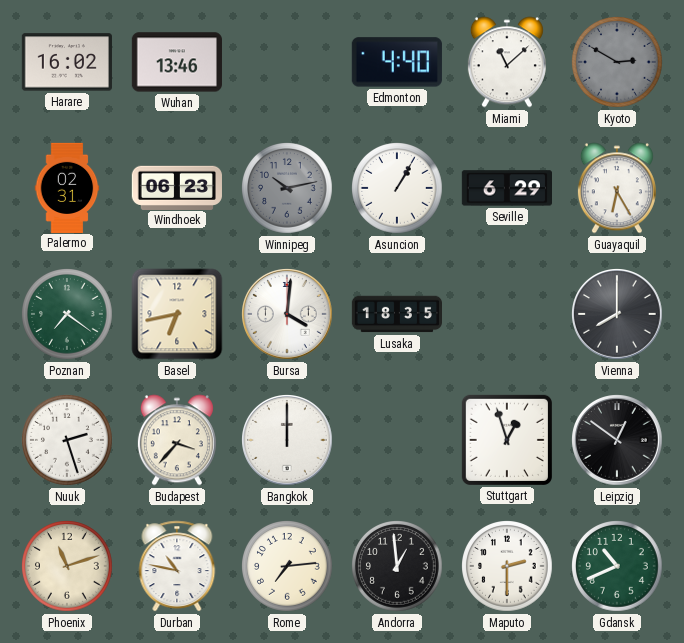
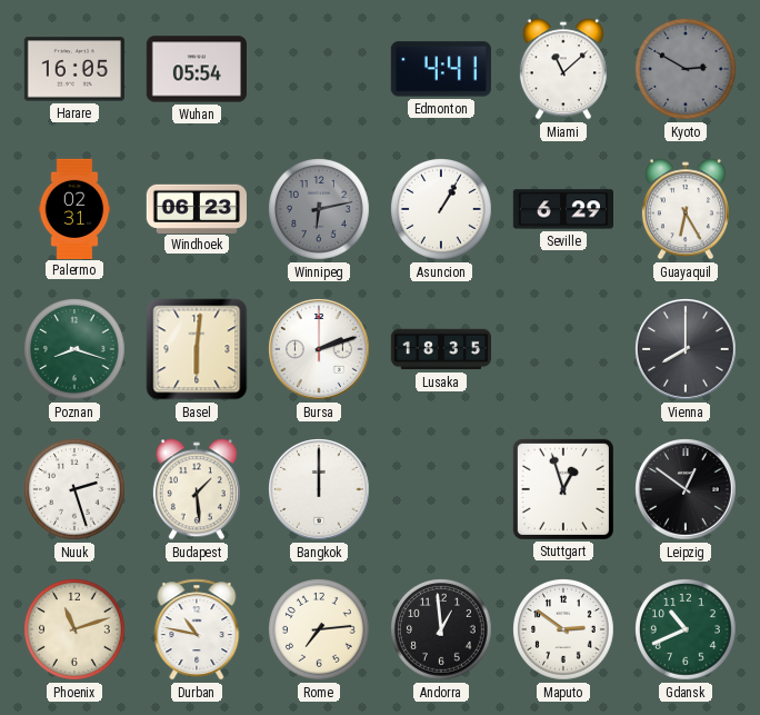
Harare: 16:02 -> 16:05 (74, 69)
Wuhan: 13:46 -> 05:54 (196, 69)
Edmonton: 4:40 -> 4:41 (441, 69)
Winnipeg: 10:13 -> 6:13 (320, 210)
Poznan: 7:21 -> 8:18 (76, 350)
Basel: 6:43 -> 6:01 (197, 349)
Bursa: 4:01 -> 2:12 (320, 350)
Budapest: 3:37 -> 1:29 (197, 489)
Maputo: 2:30 -> 2:51 (564, 630)
